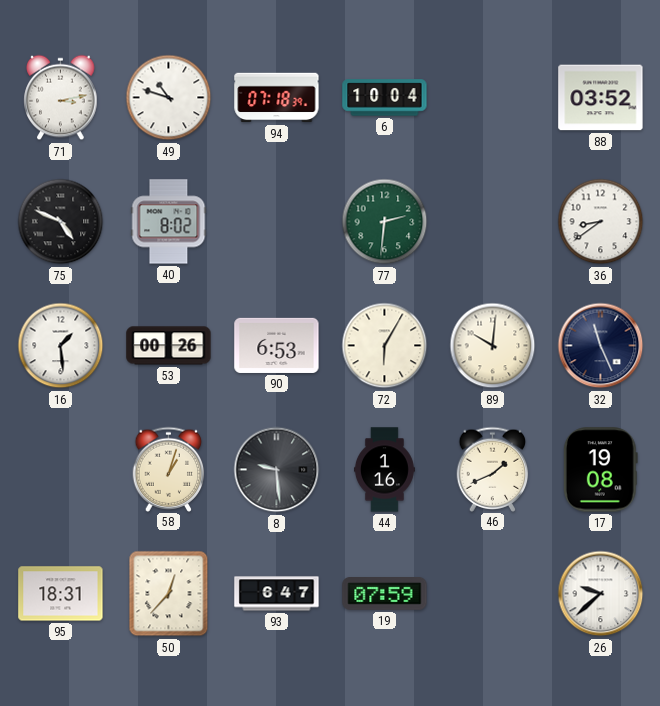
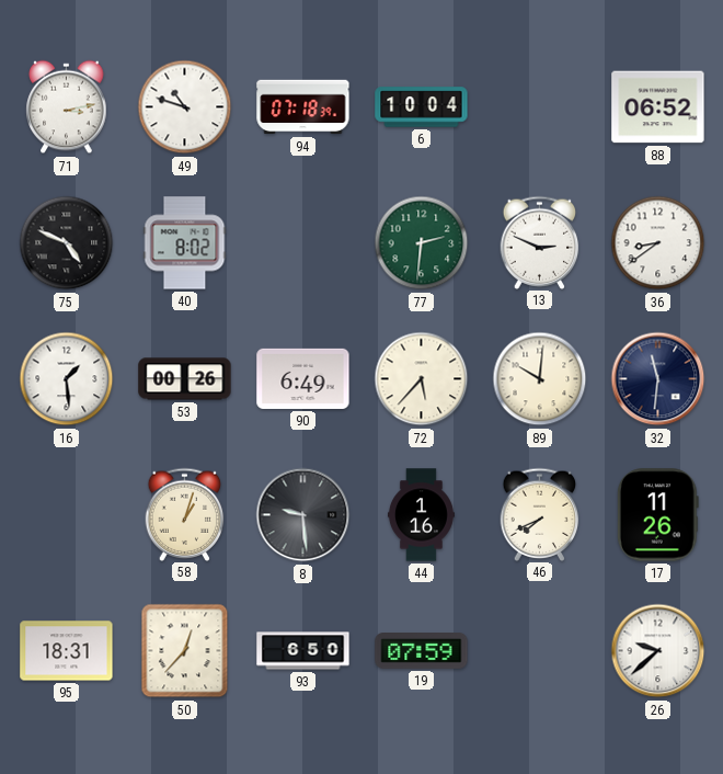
88: 03:52 -> 06:52 (658, 107)
13: none -> 2:49 (540, 242)
90: 6:53 -> 6:49 (303, 378)
72: 6:05 -> 5:37 (422, 379)
32: 11:26 -> 11:31 (658, 379)
46: 1:41 -> 7:41 (540, 514)
17: 19:08 -> 11:26 (657, 515)
93: 6:47 -> 6:50 (303, 651)
